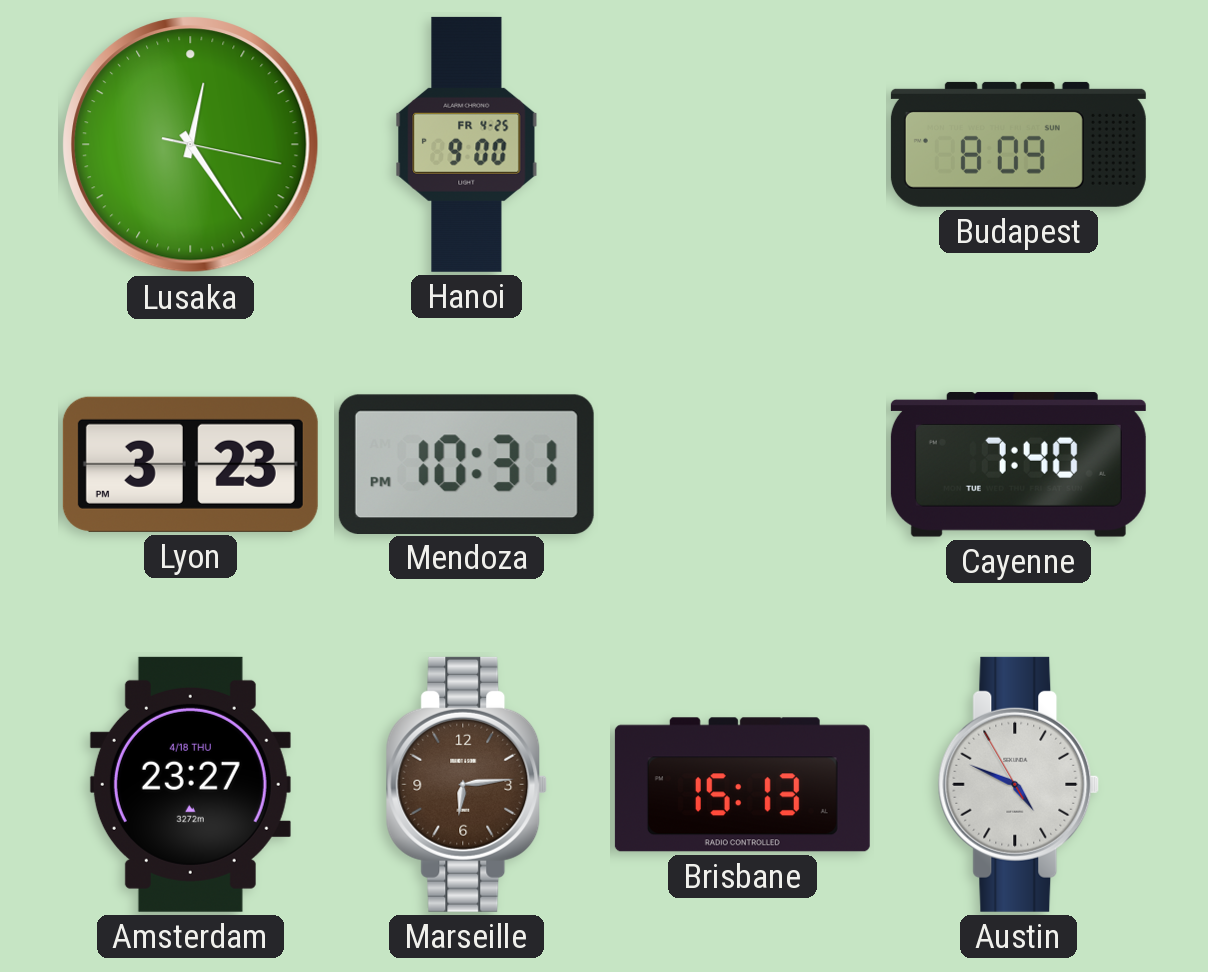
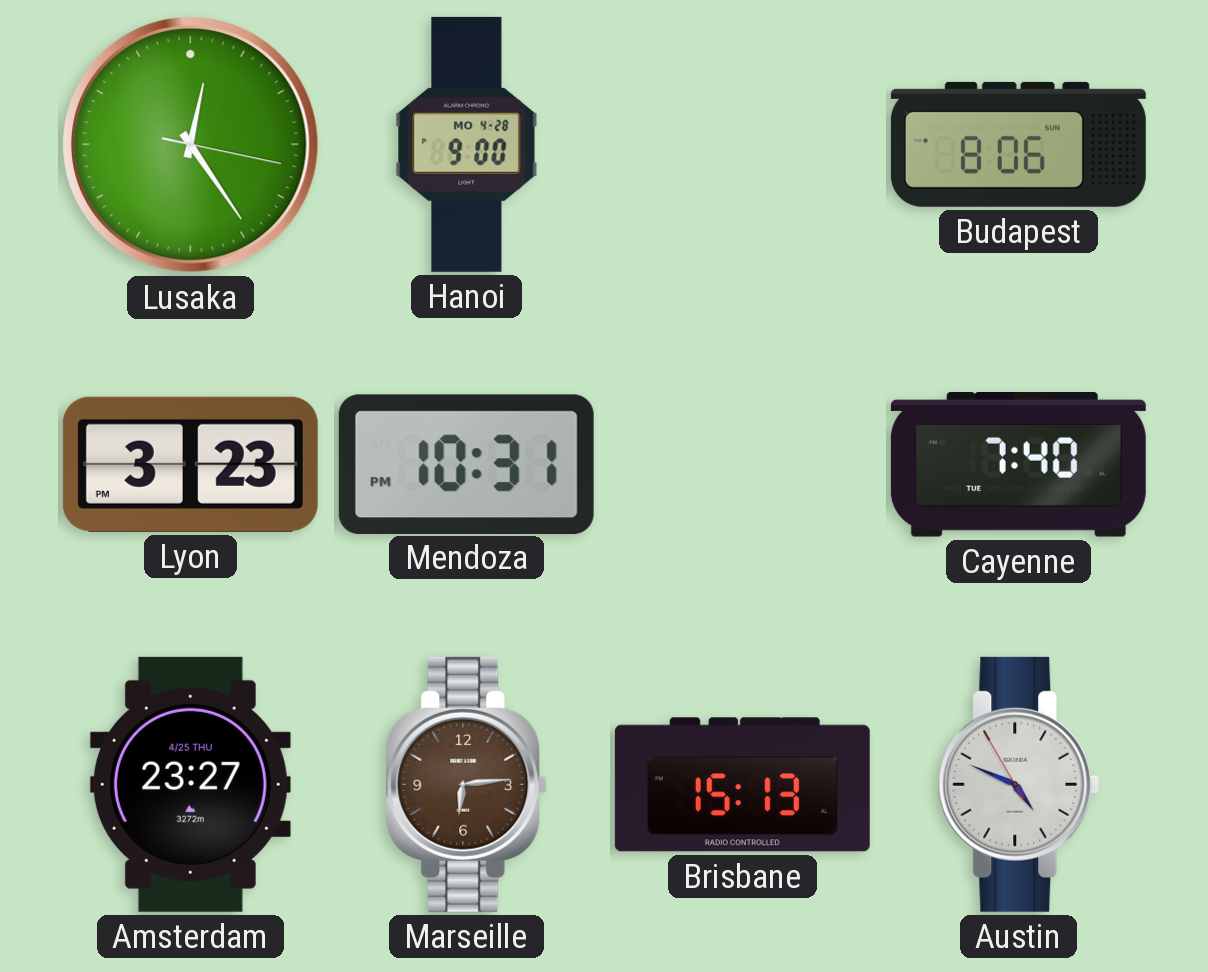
Hanoi date: FR 4-25 -> MO 4-28 (467, 144)
Budapest: 8:09 -> 8:06 (1018, 144)
Amsterdam date: 4/18 THU -> 4/25 THU (190, 784)
